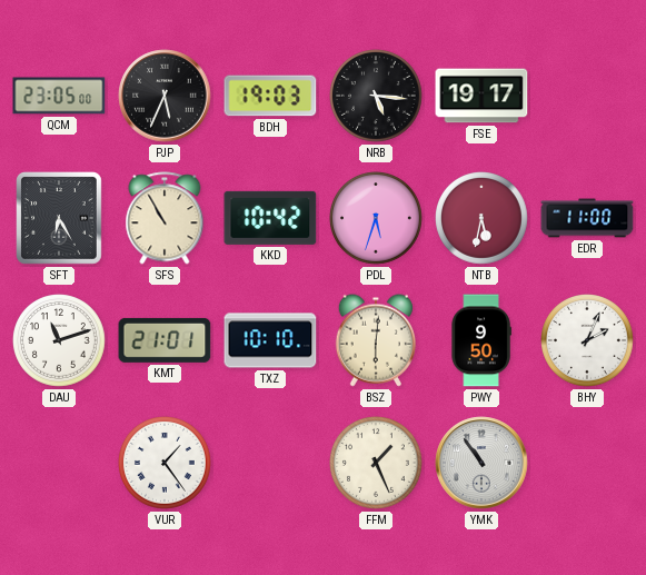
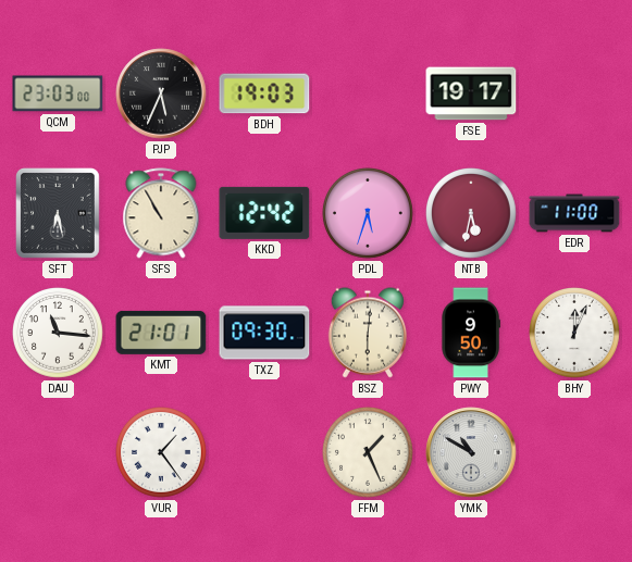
QCM: 23:05 -> 23:03 (58, 93)
NRB: 5:16 -> none (377, 97)
SFT: 6:25 -> 6:28 (59, 214)
KKD: 10:42 -> 12:42 (264, 213)
DAU: 11:12 -> 11:16 (59, 334)
TXZ: 10:10 -> 09:30 (264, 333)
BHY: 2:04 -> 12:04 (575, 334)
YMK: 10:54 -> 10:50 (471, 452)
